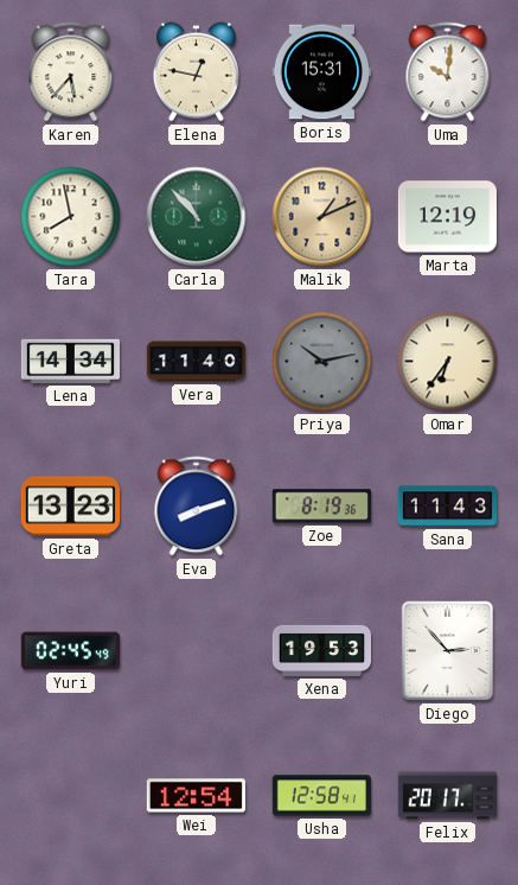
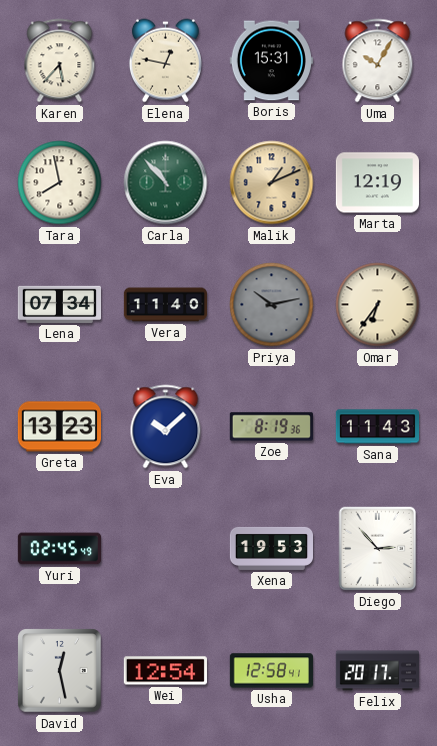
Uma: 10:01 -> 10:05 (378, 61)
Lena: 14:34 -> 07:34 (59, 304)
Eva: 8:12 -> 10:08 (166, 427)
David: none -> 12:28 (60, 671)
